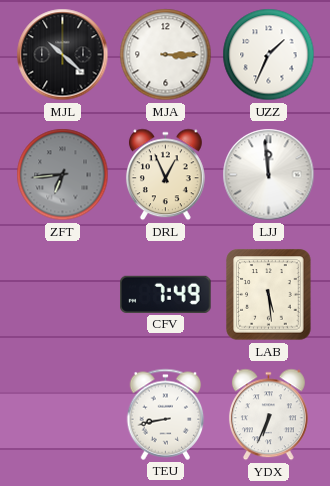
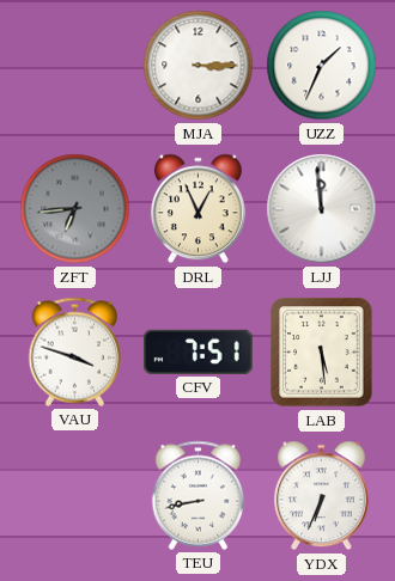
MJL: 10:22 -> none (63, 55)
VAU: none -> 3:48 (75, 351)
CFV: 7:49 -> 7:51 (199, 351)
